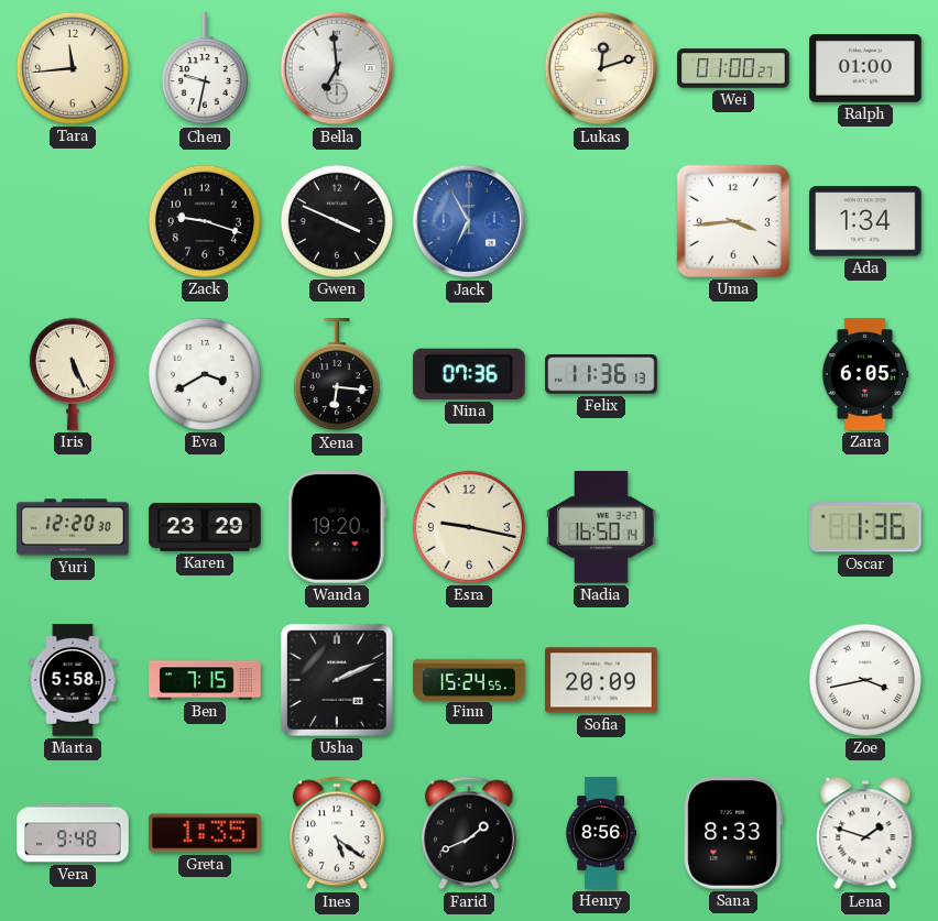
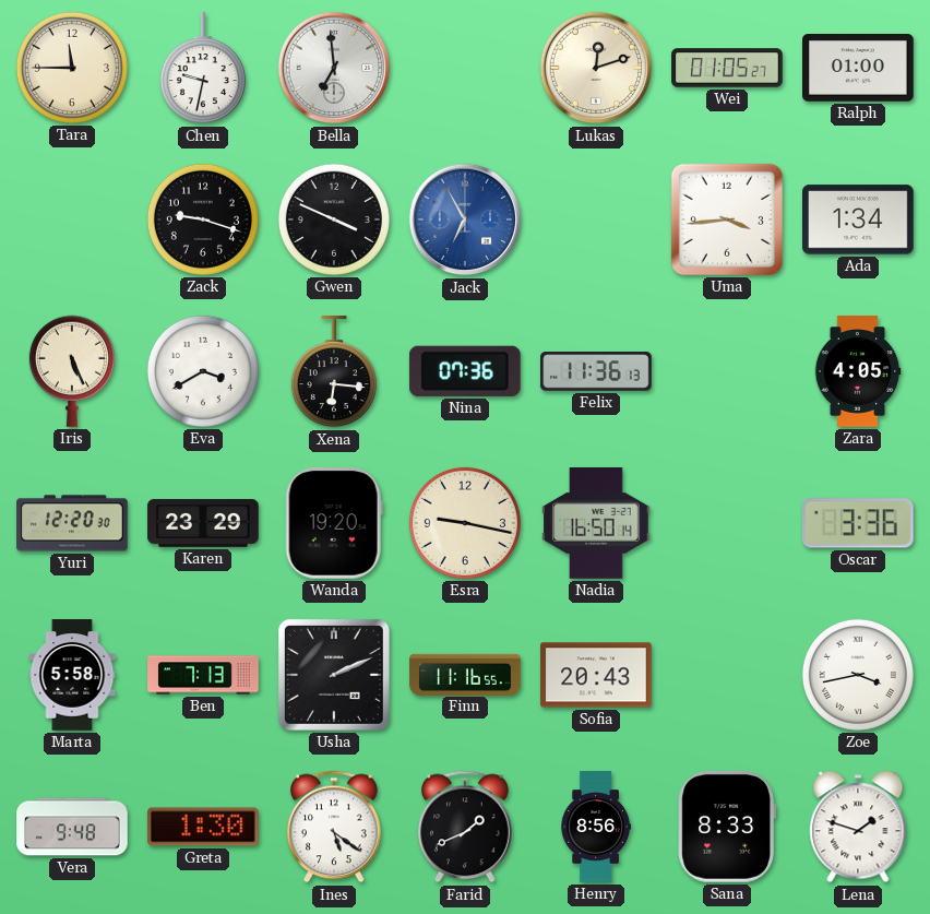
Tara: 11:44 -> 11:45 (72, 68)
Wei: 01:00 -> 01:05 (727, 68)
Zara: 6:05 -> 4:05 (858, 371)
Oscar: 1:36 -> 3:36 (859, 523)
Ben: 7:15 -> 7:13 (203, 675)
Finn: 15:24 -> 11:16 (465, 674)
Sofia: 20:09 -> 20:43 (596, 675)
Greta: 1:35 -> 1:30 (203, 827)
